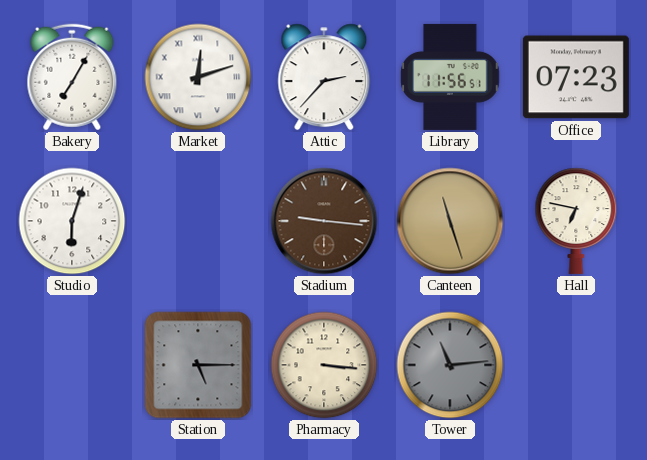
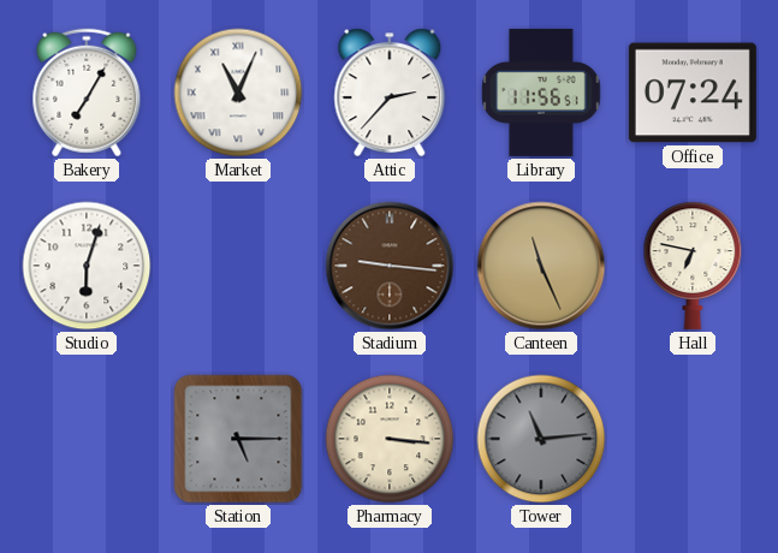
Market: 12:12 -> 11:04 (238, 93)
Office: 07:23 -> 07:24 (693, 93)
Canteen: 11:27 -> 11:26 (541, 266)
